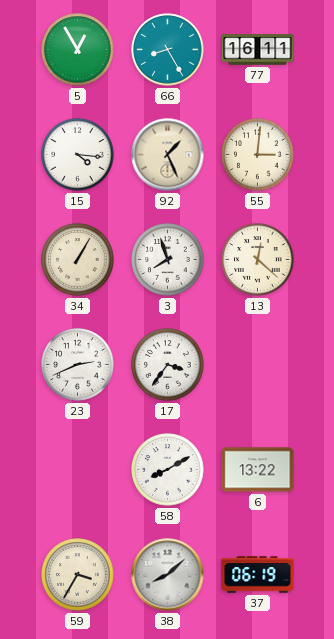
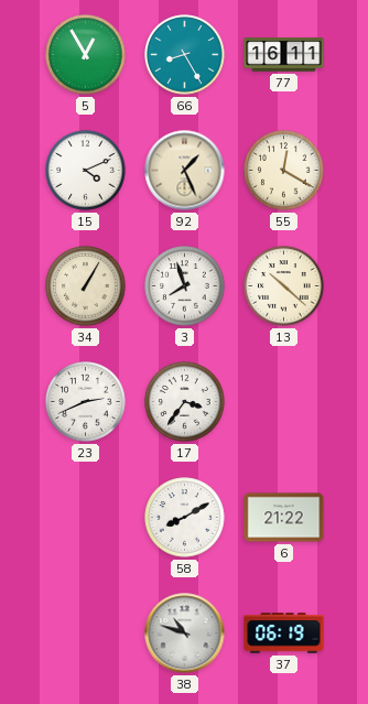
15: 4:16 -> 4:11 (86, 171)
55: 3:01 -> 12:20 (284, 171)
13: 12:22 -> 10:22 (284, 286)
6: 13:22 -> 21:22 (284, 518)
59: 3:35 -> none (78, 575)
38: 8:08 -> 10:48 (185, 633)
